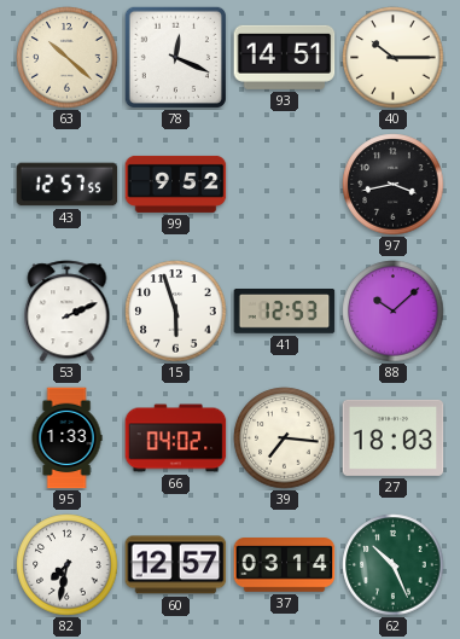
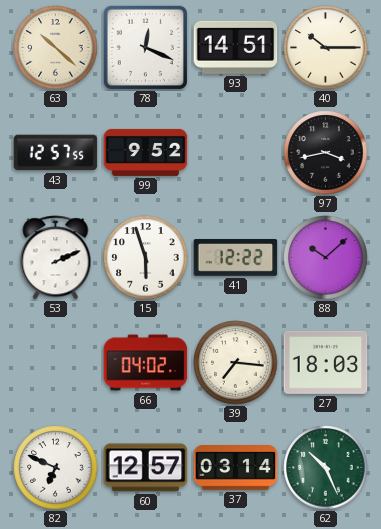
41: 12:53 -> 12:22 (236, 258)
95: 1:33 -> none (66, 438)
82: 7:32 -> 6:49 (56, 468)
